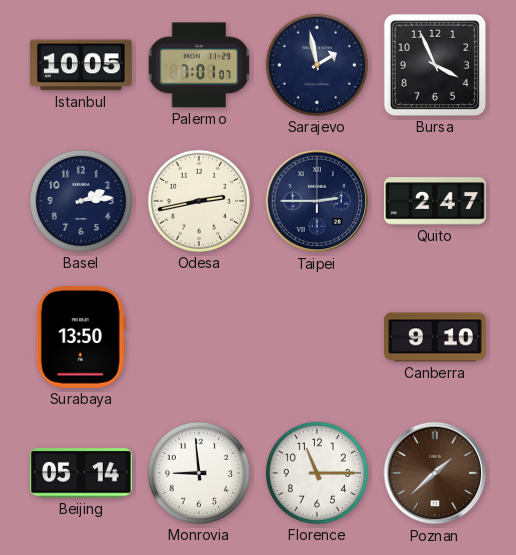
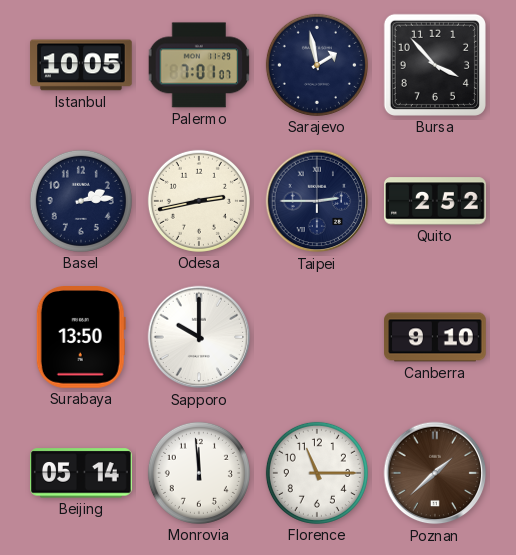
Bursa: 3:56 -> 3:53 (435, 65)
Quito: 2:47 -> 2:52 (436, 201)
Sapporo: none -> 10:00 (199, 337)
Monrovia: 8:59 -> 11:59 (199, 473)
